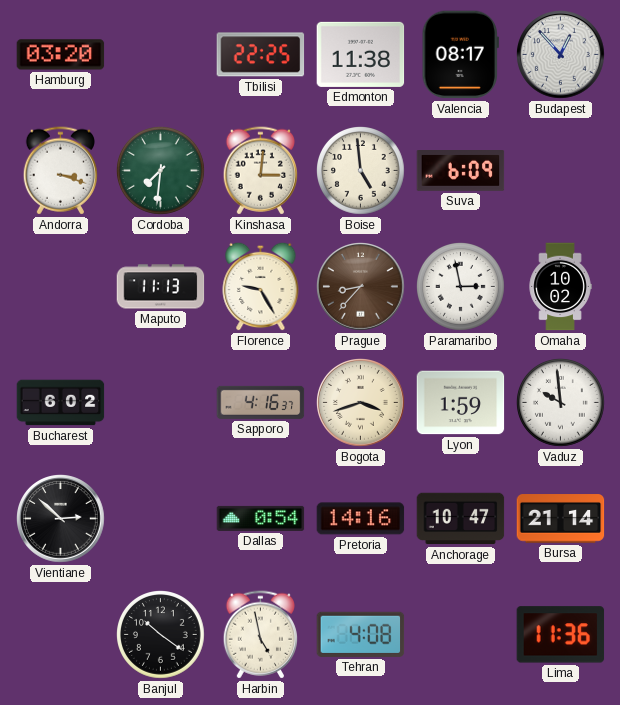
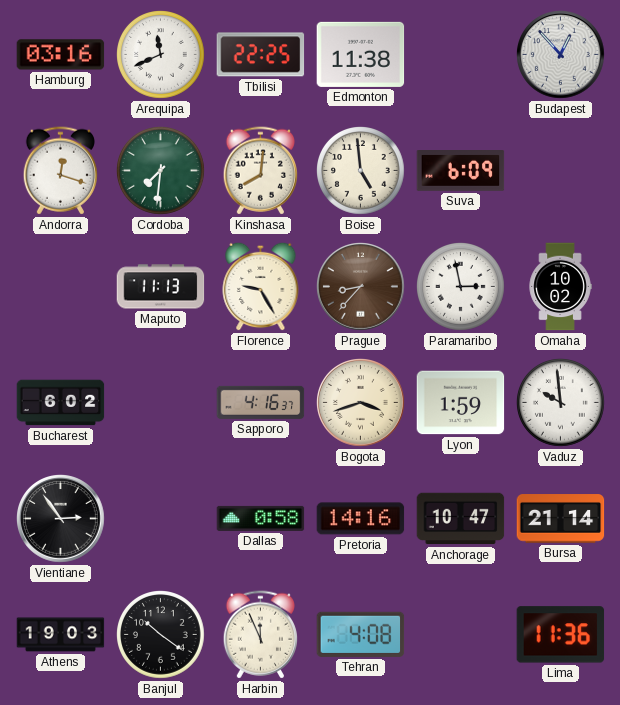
Hamburg: 03:20 -> 03:16 (61, 55)
Arequipa: none -> 11:41 (161, 55)
Valencia: 08:17 -> none (460, 55)
Andorra: 3:18 -> 12:18 (60, 171)
Kinshasa: 3:01 -> 8:01 (260, 171)
Vientiane: 2:52 -> 2:54 (61, 519)
Dallas: 0:54 -> 0:58 (261, 518)
Athens: none -> 19:03 (61, 635)
Harbin: 4:58 -> 11:56 (260, 635)
